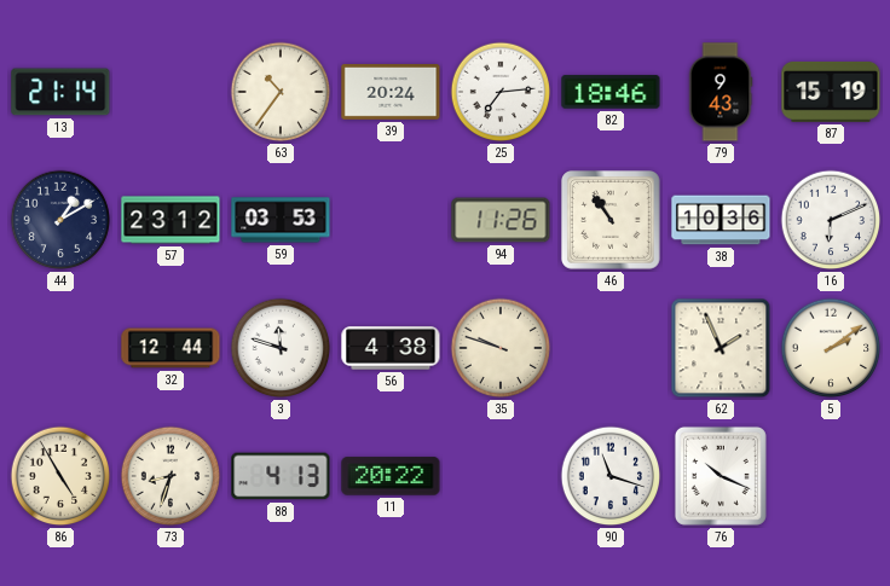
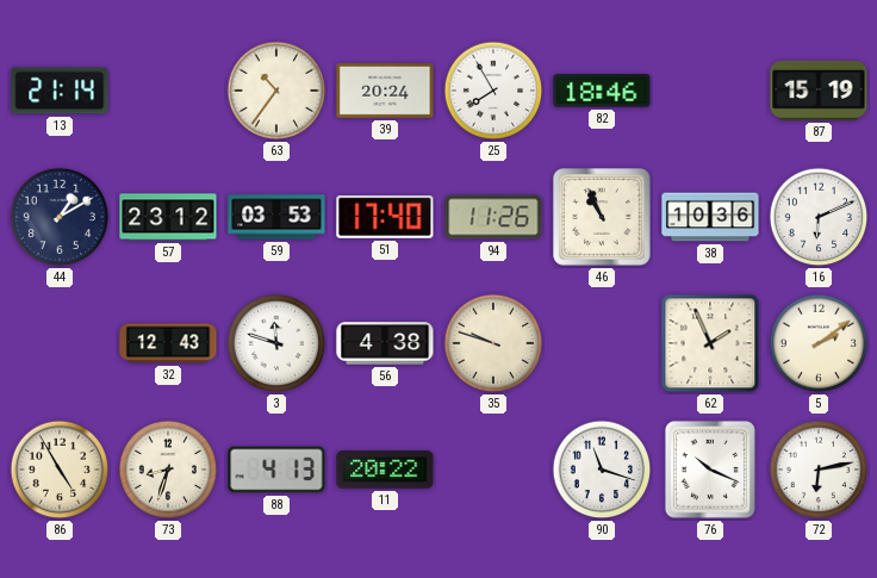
25: 7:14 -> 7:55 (493, 91)
79: 9:43 -> none (721, 92)
51: none -> 17:40 (385, 217)
46: 10:54 -> 10:56 (603, 218)
32: 12:44 -> 12:43 (168, 343)
72: none -> 6:13 (819, 470)
